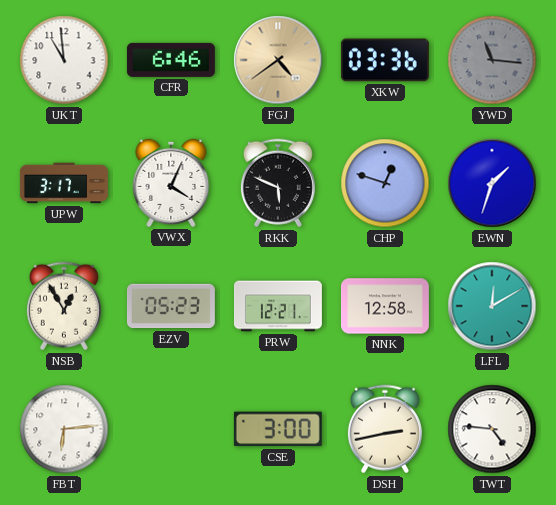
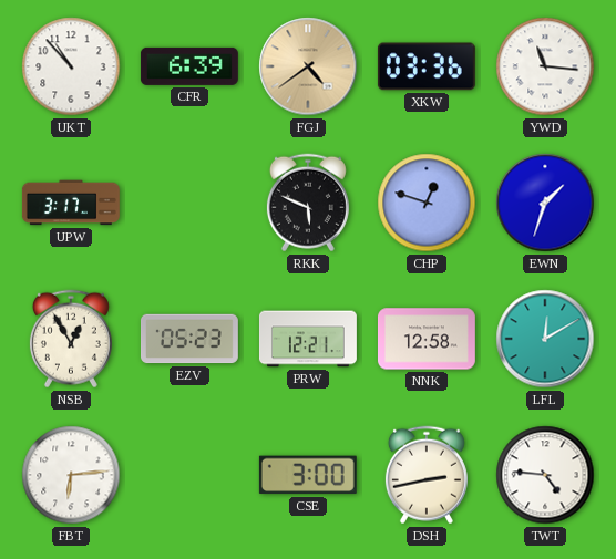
UKT: 10:59 -> 10:53 (71, 66)
CFR: 6:46 -> 6:39 (189, 66)
YWD dial: grey -> white (545, 66)
VWX: 4:04 -> none (171, 183)
